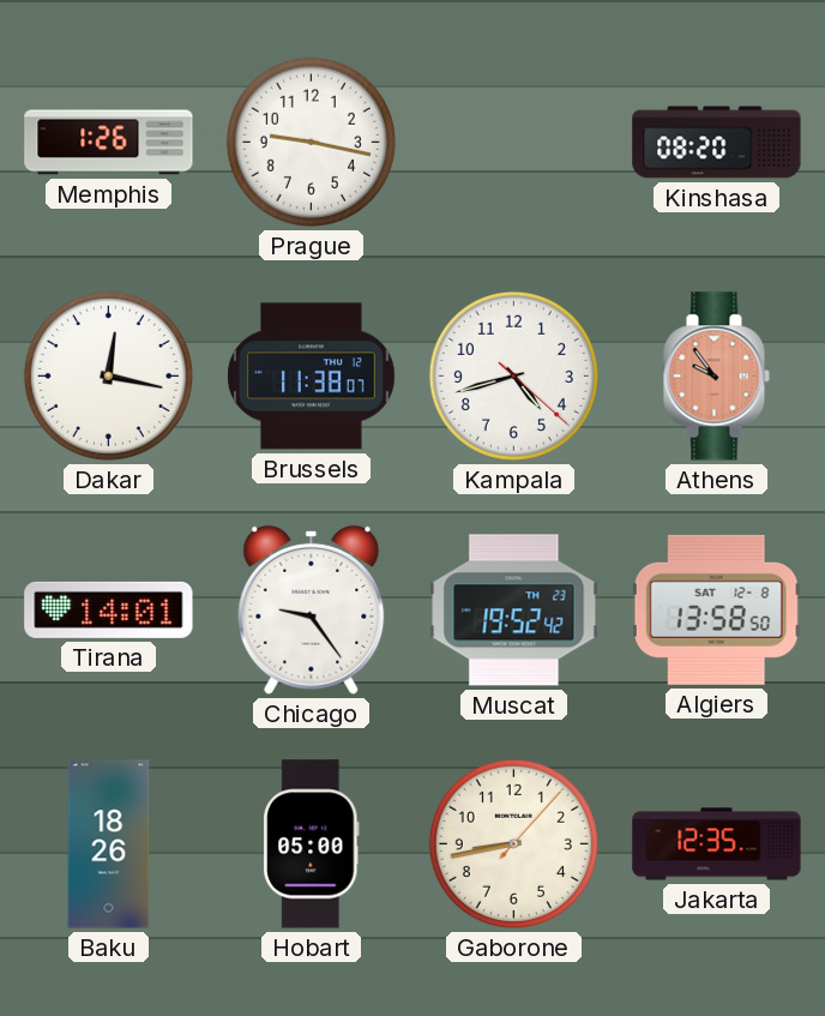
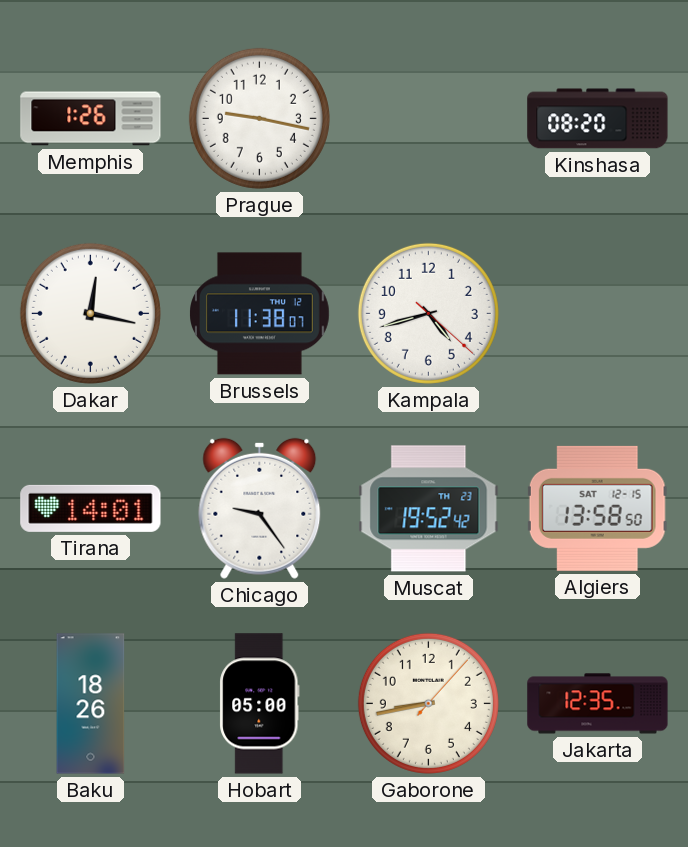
Athens: 9:54 -> none (716, 377)
Algiers date: SAT 12-8 -> SAT 12-15 (597, 508)
